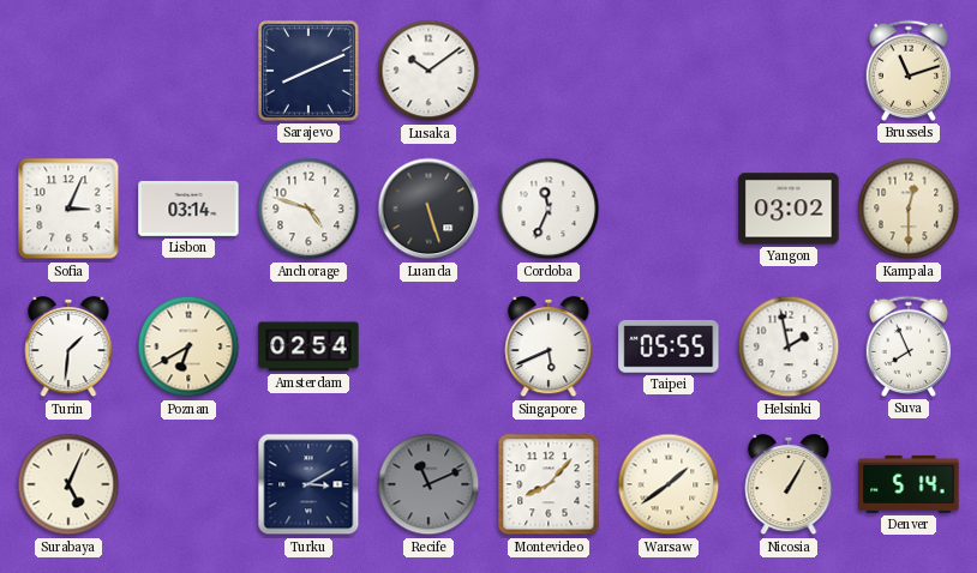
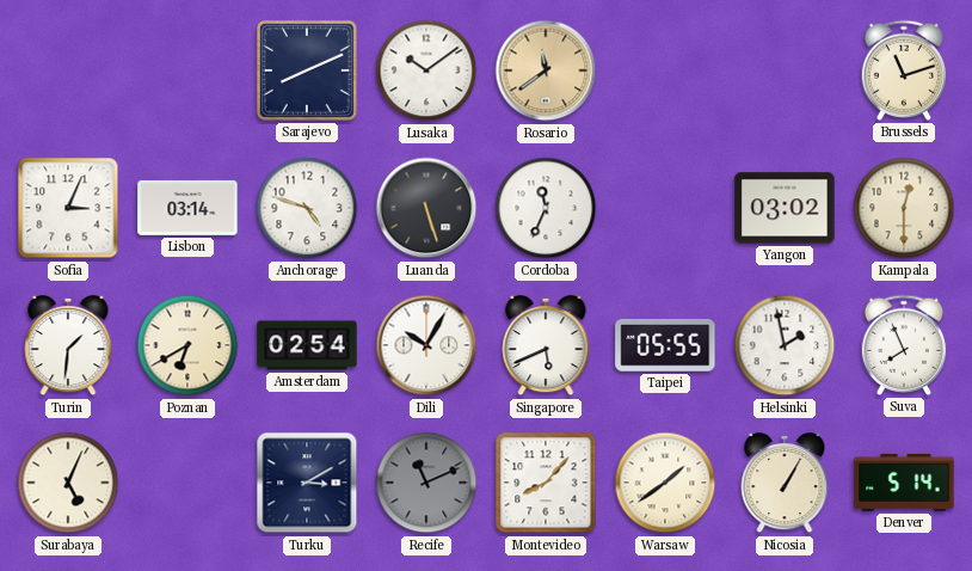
Rosario: none -> 11:39 (546, 70)
Dili: none -> 10:05 (426, 345)
